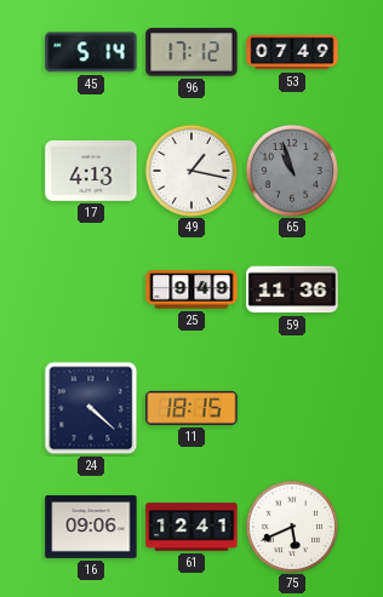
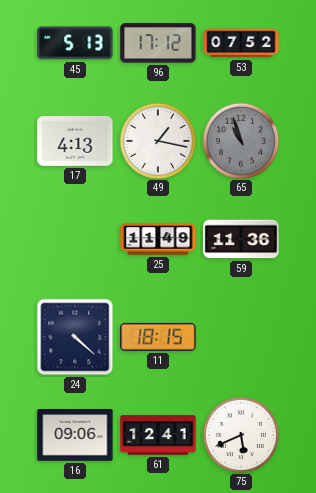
45: 5:14 -> 5:13 (75, 43)
53: 07:49 -> 07:52 (241, 43)
25: 9:49 -> 11:49 (158, 239)
